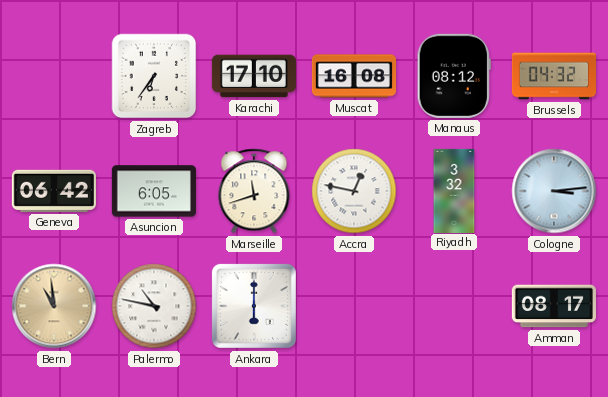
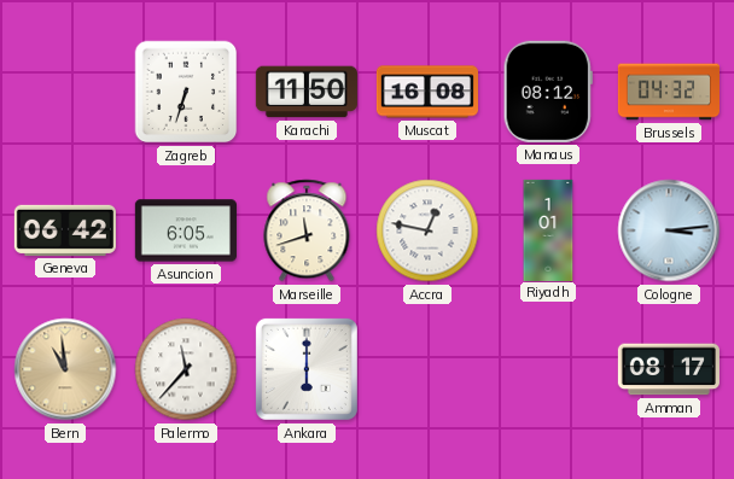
Zagreb: 6:36 -> 6:33 (186, 92)
Karachi: 17:10 -> 11:50 (307, 92)
Riyadh: 3:32 -> 1:01 (548, 229)
Palermo: 10:47 -> 11:37 (186, 369)
